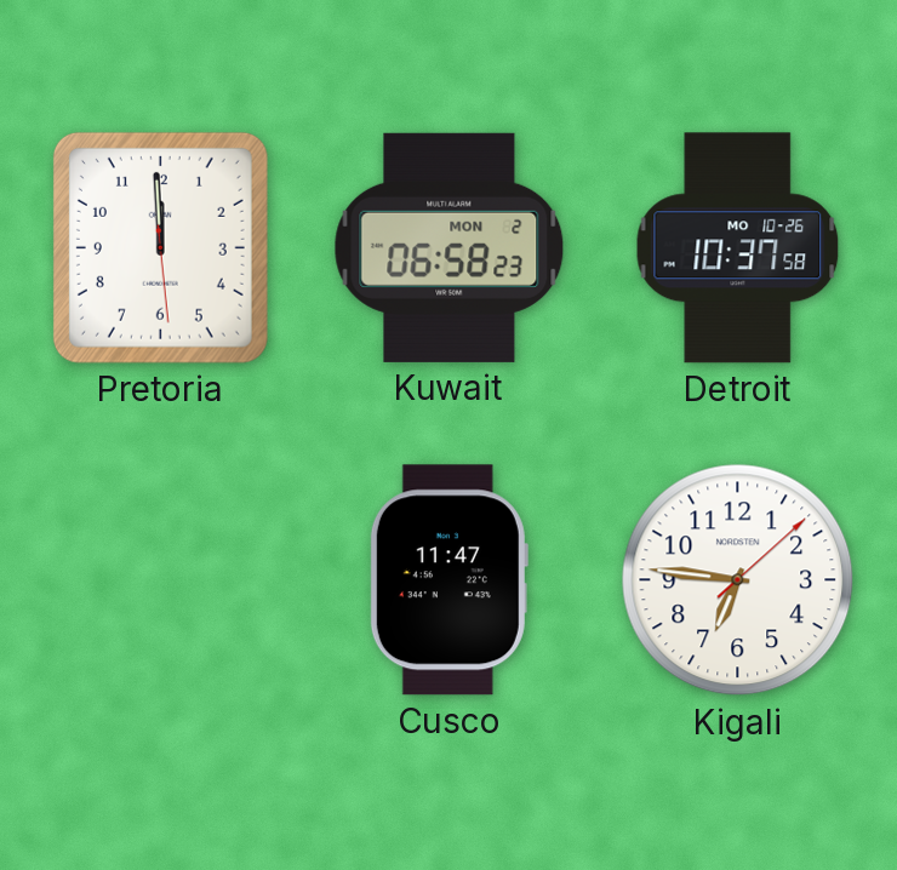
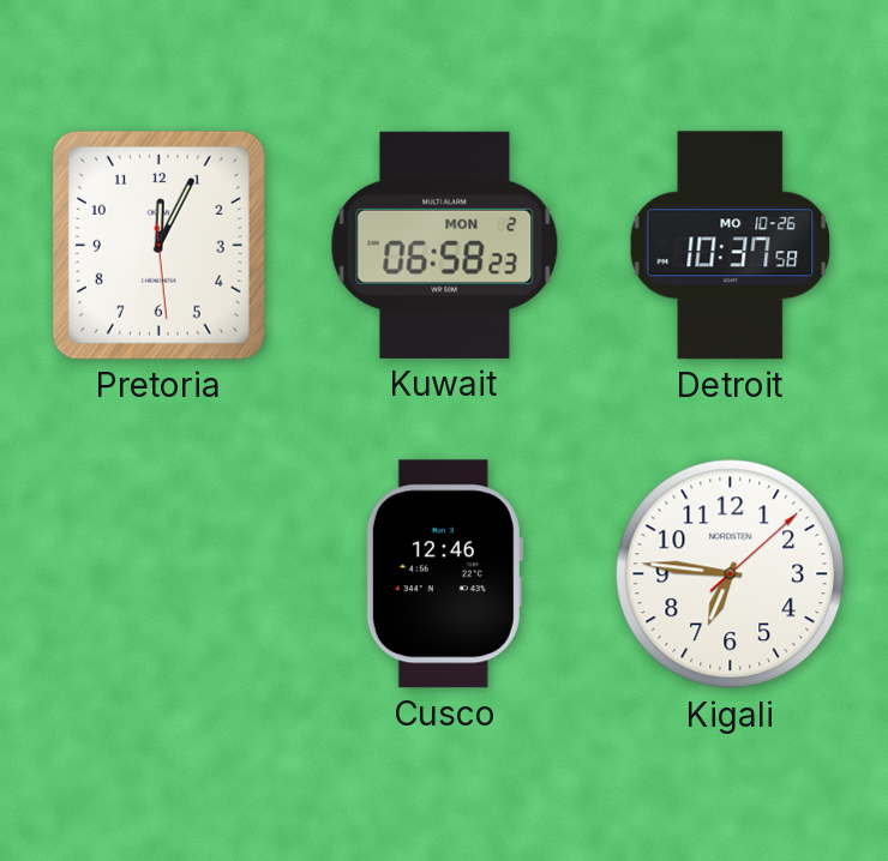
Pretoria: 11:59 -> 12:04 (158, 245)
Cusco: 11:47 -> 12:46 (444, 574)
